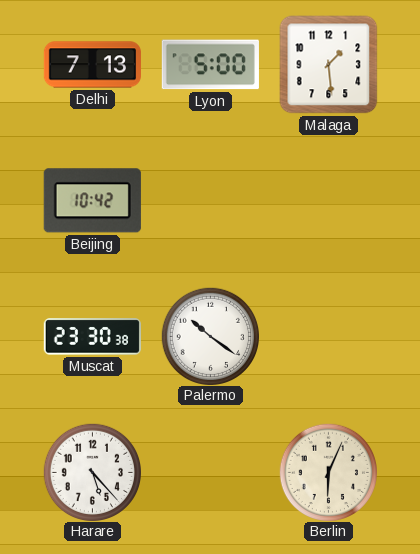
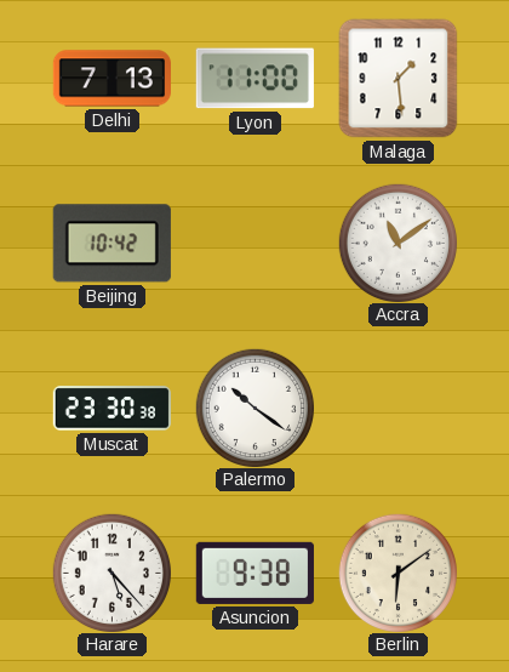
Lyon: 5:00 -> 11:00 (254, 79)
Accra: none -> 11:09 (398, 243)
Asuncion: none -> 9:38 (254, 573)
Berlin: 6:04 -> 6:09 (398, 573)
